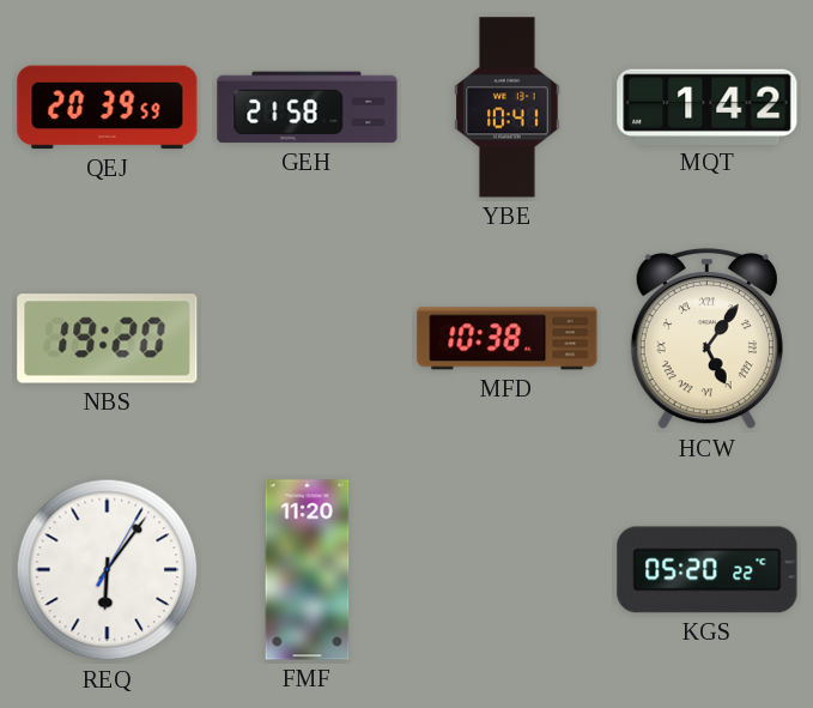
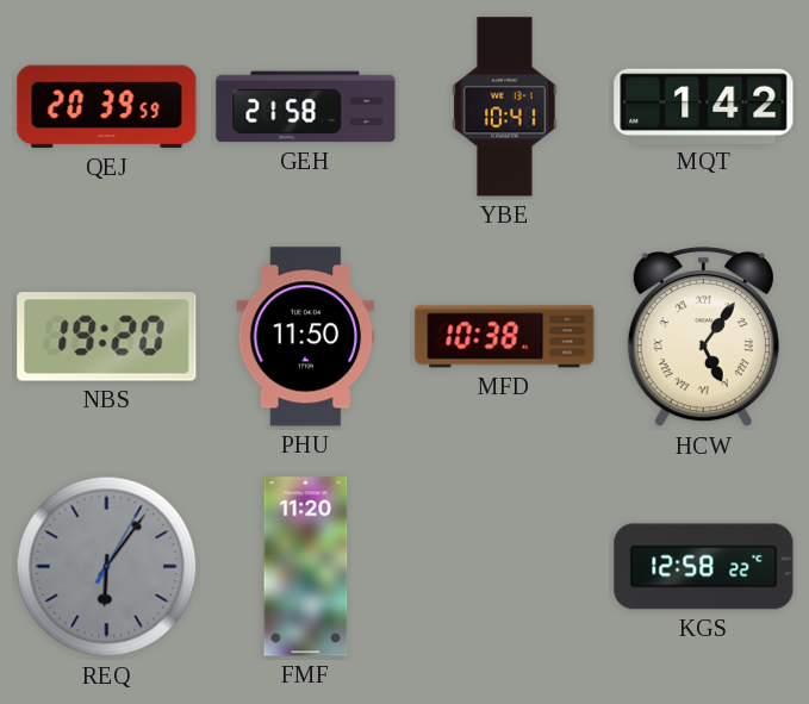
PHU: none -> 11:50 (306, 337)
REQ dial: white -> grey (107, 567)
KGS: 05:20 -> 12:58 (704, 567)
